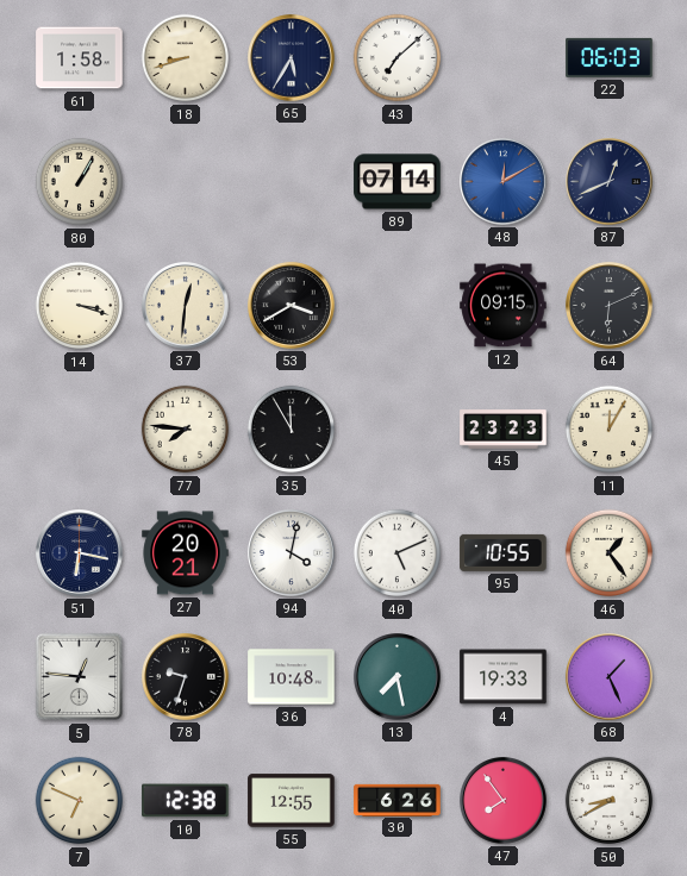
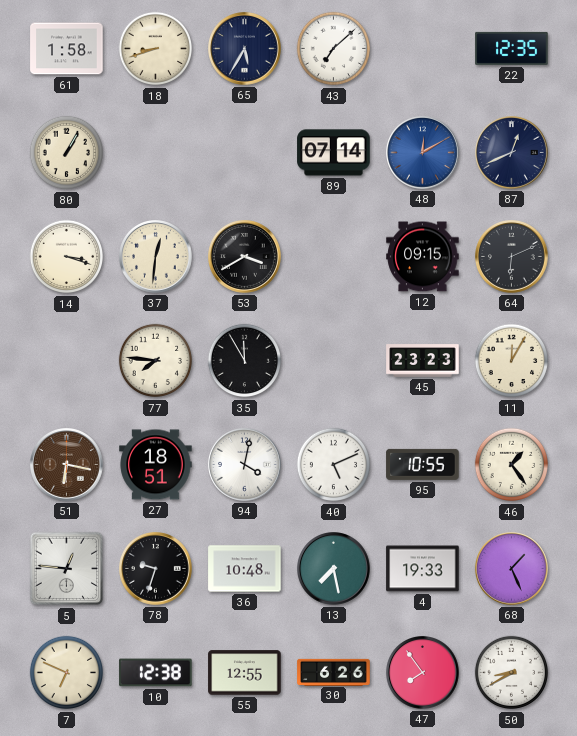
22: 06:03 -> 12:35 (512, 48)
51 dial: navy -> brown (67, 465)
27: 20:21 -> 18:51 (156, 465)
